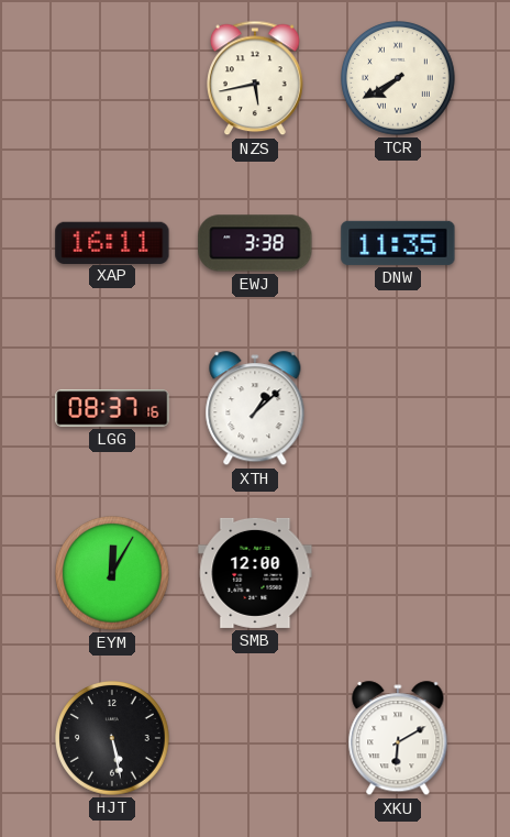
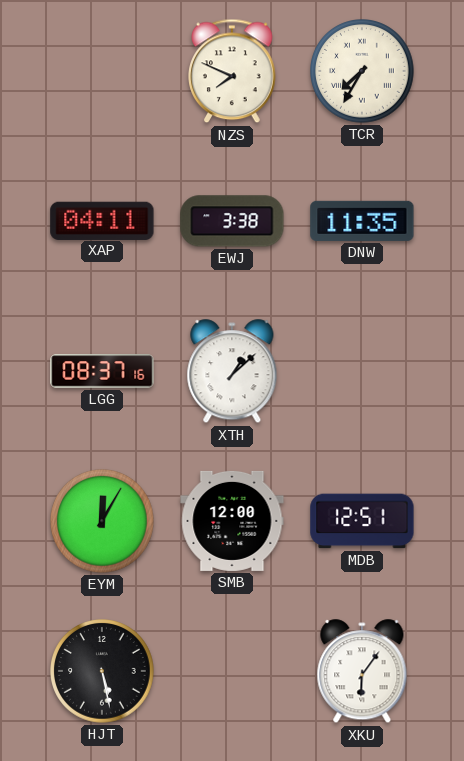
NZS: 5:43 -> 7:49 (233, 71)
TCR: 7:40 -> 7:35 (363, 72)
XAP: 16:11 -> 04:11 (102, 220)
MDB: none -> 12:51 (362, 521)
XKU: 6:10 -> 6:06 (362, 672)
